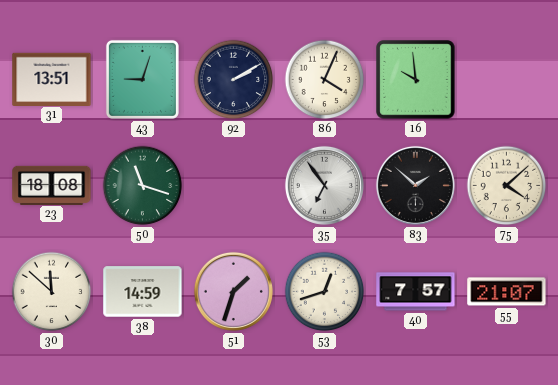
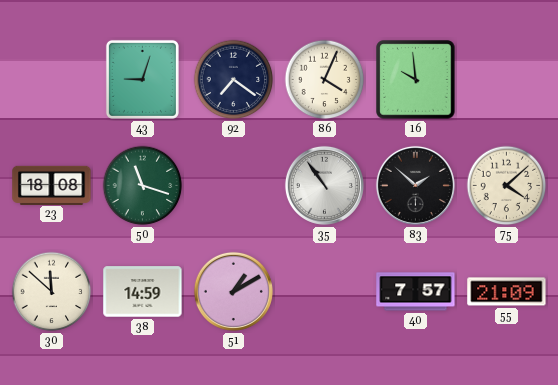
31: 13:51 -> none (52, 79)
92: 2:10 -> 7:21 (234, 80)
35: 6:54 -> 10:54 (324, 185)
51: 1:33 -> 1:10 (233, 291)
53: 12:42 -> none (325, 292)
55: 21:07 -> 21:09 (507, 292)
